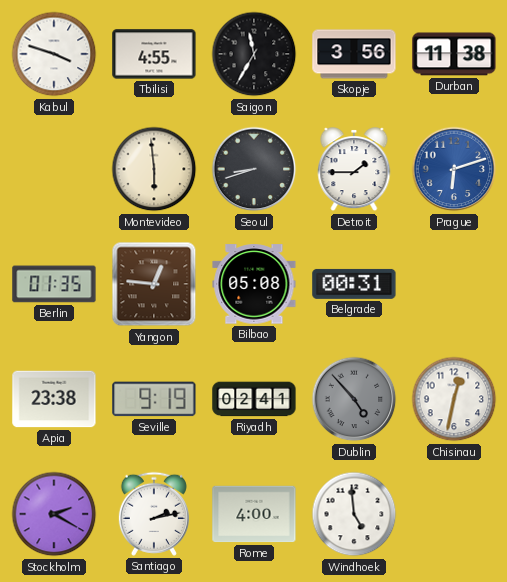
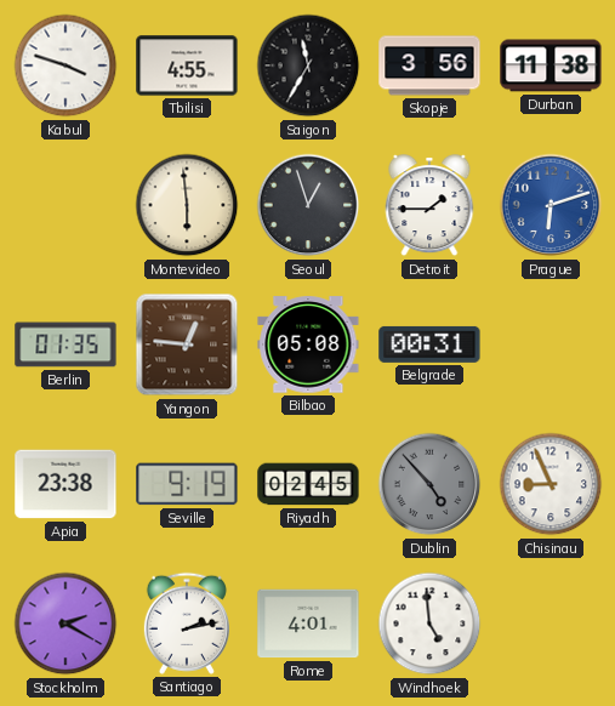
Seoul: 8:42 -> 12:57 (308, 205)
Riyadh: 02:41 -> 02:45 (308, 484)
Chisinau: 12:32 -> 8:56 (551, 484)
Rome: 4:00 -> 4:01 (308, 624)
